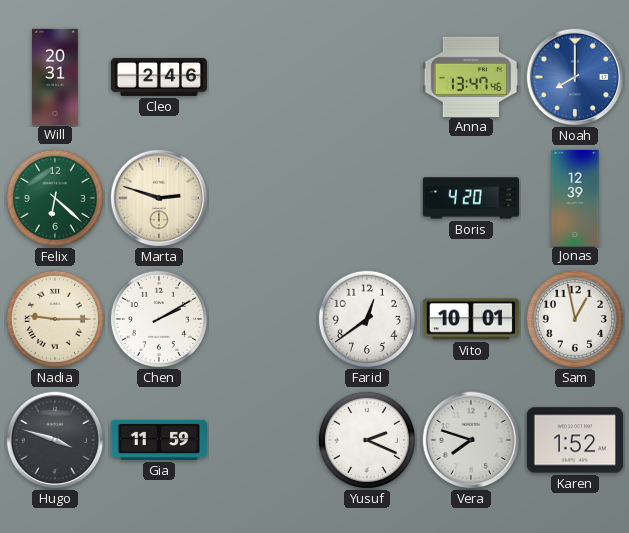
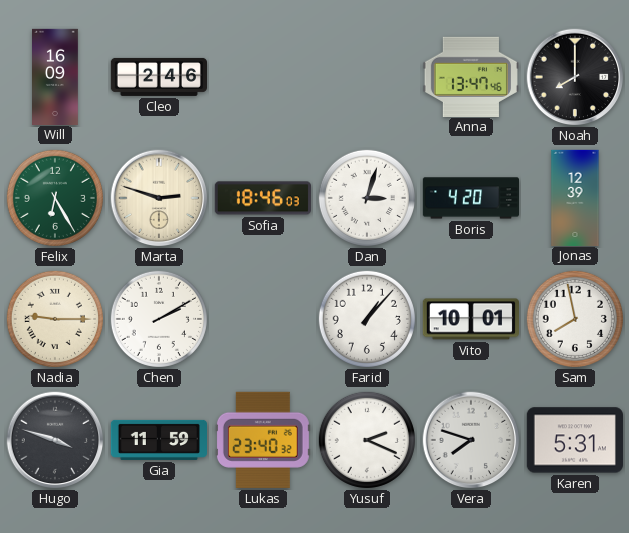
Will: 20:31 -> 16:09 (56, 76)
Noah dial: blue -> black (575, 77)
Felix: 6:22 -> 6:25 (55, 198)
Sofia: none -> 18:46 (263, 198)
Dan: none -> 3:03 (367, 198)
Farid: 12:39 -> 1:07 (367, 319)
Sam: 12:58 -> 7:58 (575, 319)
Lukas: none -> 23:40 (263, 440)
Karen: 1:52 -> 5:31 (575, 440)
